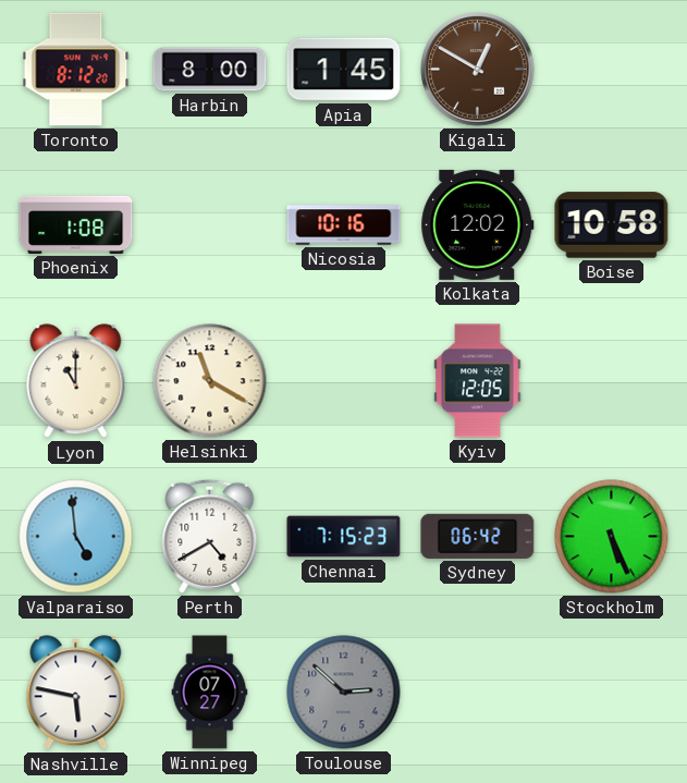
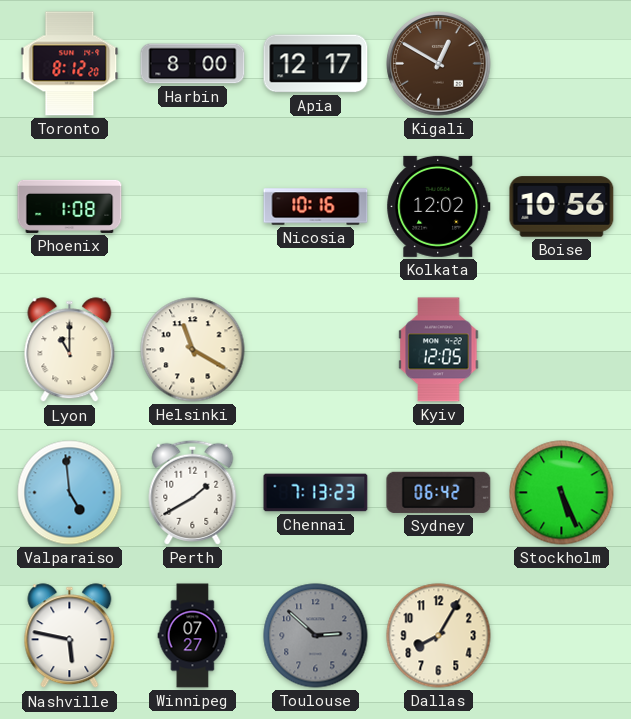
Apia: 1:45 -> 12:17 (316, 64)
Boise: 10:58 -> 10:56 (562, 207)
Perth: 4:40 -> 1:40 (193, 492)
Chennai: 7:15 -> 7:13 (316, 493)
Dallas: none -> 8:05 (439, 636)
